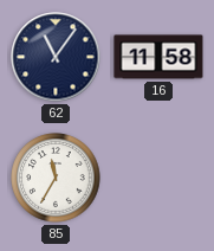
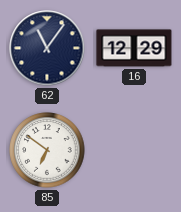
16: 11:58 -> 12:29 (134, 48)
85: 11:35 -> 6:51 (47, 150)
